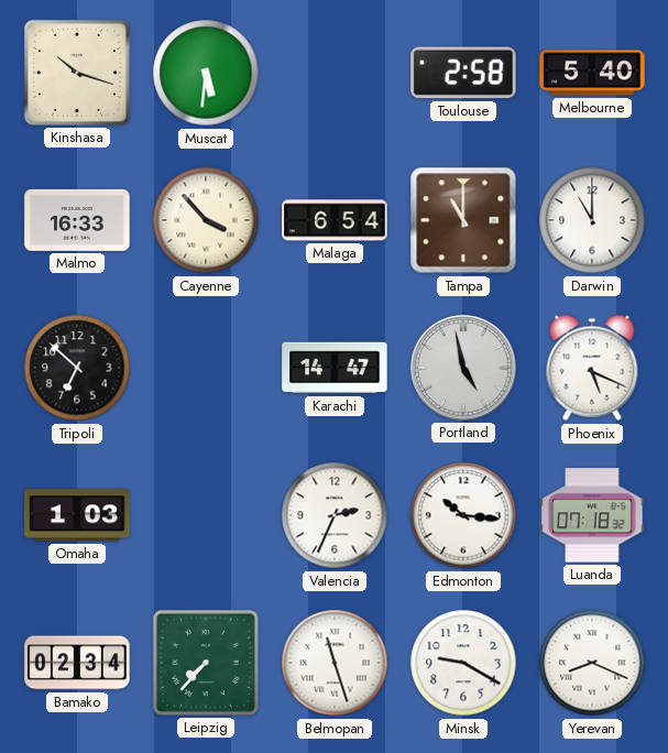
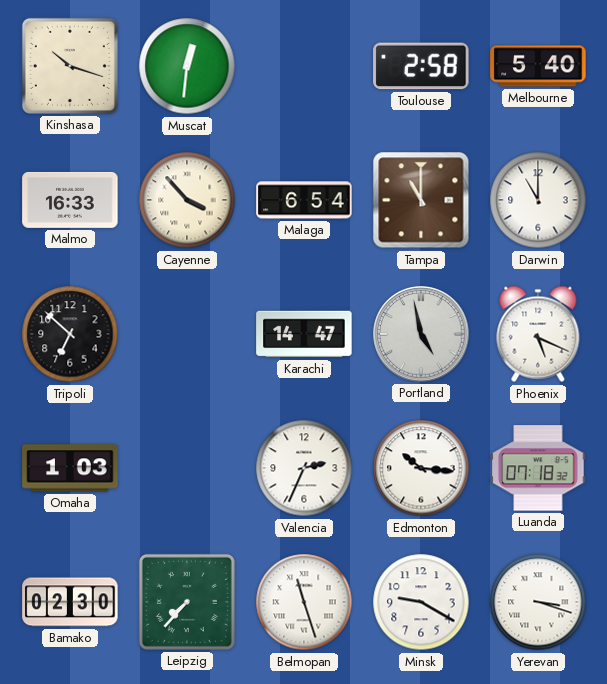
Muscat: 5:31 -> 12:31 (187, 66)
Bamako: 02:34 -> 02:30 (70, 602)
Yerevan: 8:19 -> 3:18 (538, 602)
